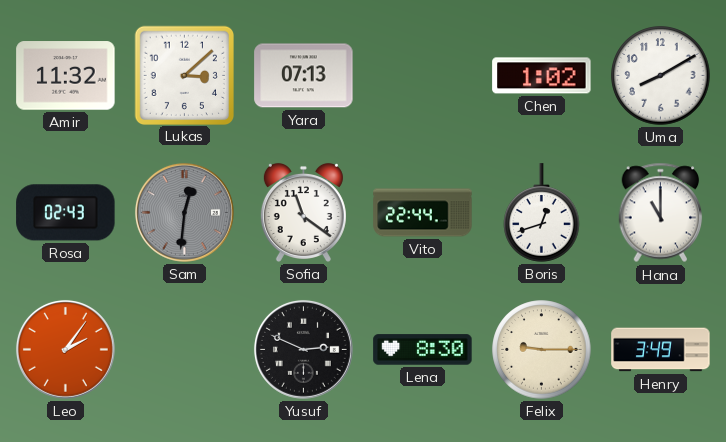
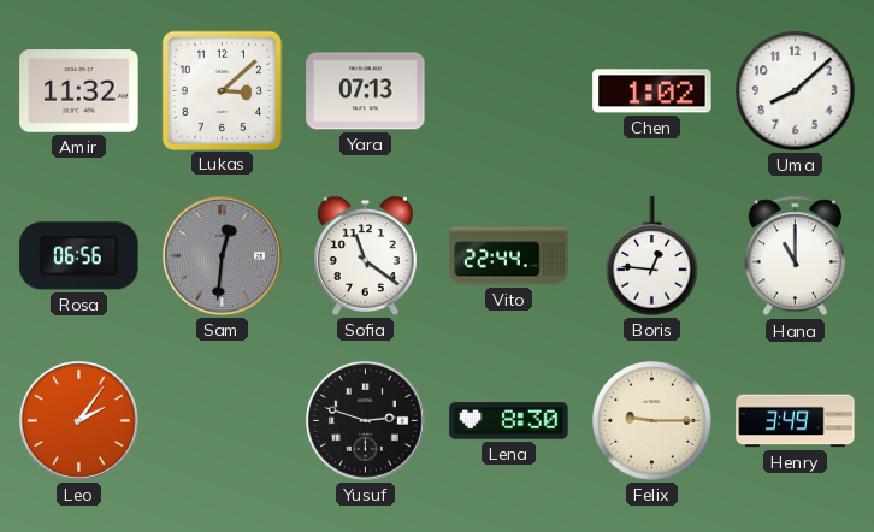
Uma: 8:10 -> 8:08 (796, 91)
Rosa: 02:43 -> 06:56 (79, 256)
Boris: 12:42 -> 12:46 (652, 256)
Yusuf: 2:49 -> 2:48 (365, 420)
